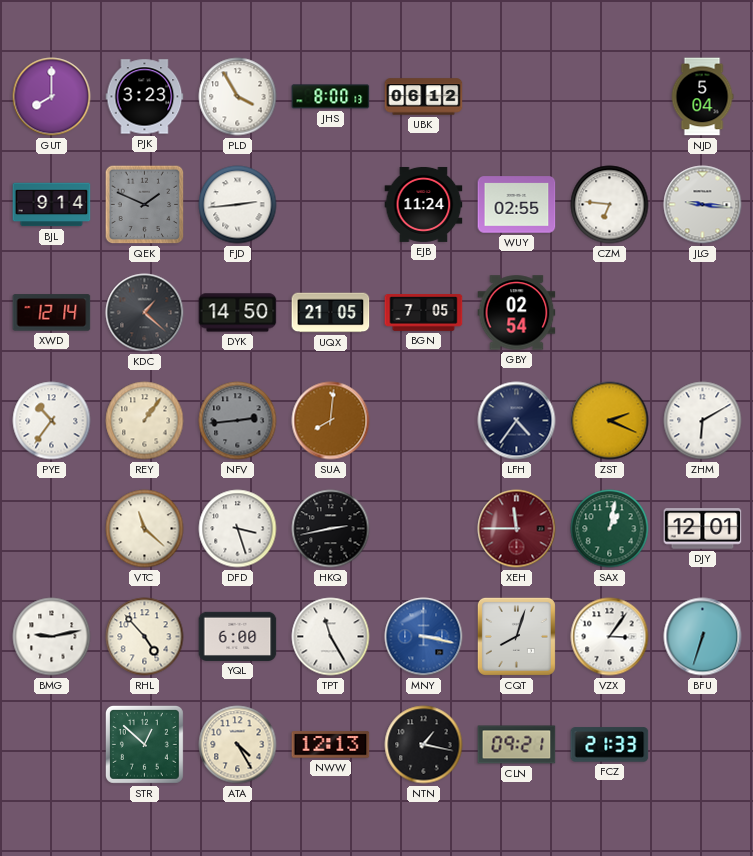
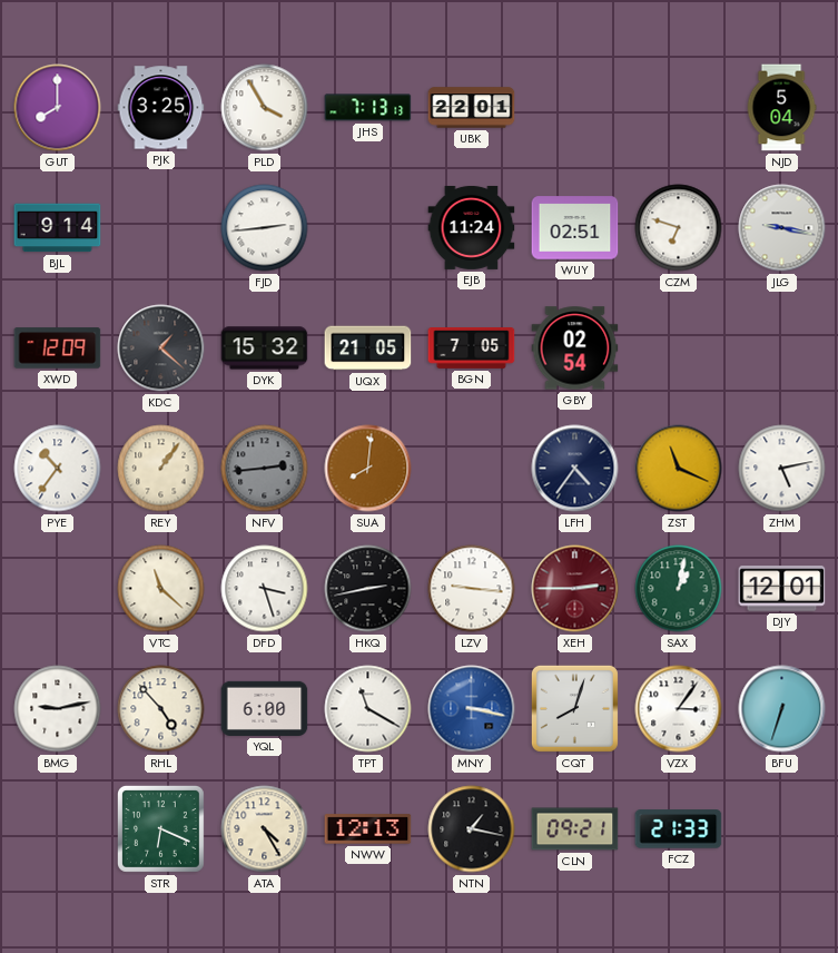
PJK: 3:23 -> 3:25 (161, 108)
JHS: 8:00 -> 7:13 (368, 108)
UBK: 06:12 -> 22:01 (472, 108)
QEK: 1:49 -> none (145, 205)
WUY: 02:55 -> 02:51 (575, 228)
CZM: 6:46 -> 6:48 (679, 228)
JLG: 9:16 -> 9:17 (782, 228)
XWD: 12:14 -> 12:09 (58, 348)
DYK: 14:50 -> 15:32 (265, 348)
ZST: 2:19 -> 11:19 (679, 469)
ZHM: 6:10 -> 5:13 (782, 469)
LZV: none -> 9:16 (472, 589)
XEH: 11:45 -> 2:45 (575, 589)
TPT: 11:25 -> 11:20 (368, 709)
STR: 12:52 -> 6:19 (160, 828)
